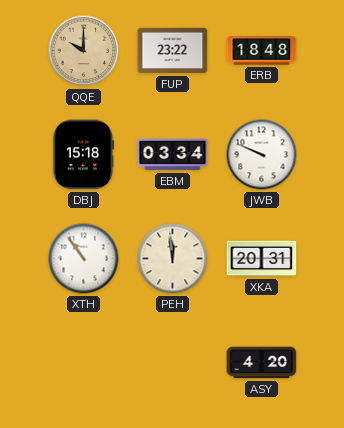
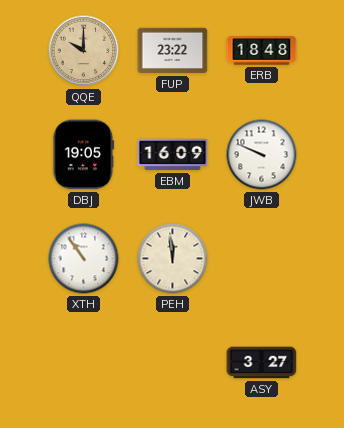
DBJ: 15:18 -> 19:05 (84, 155)
EBM: 03:34 -> 16:09 (173, 155)
XKA: 20:31 -> none (262, 259)
ASY: 4:20 -> 3:27 (262, 363)
